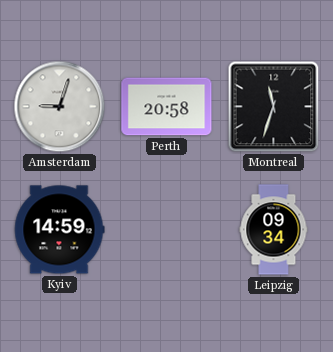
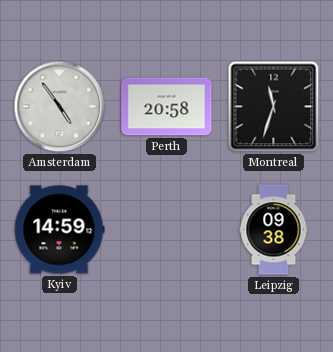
Amsterdam: 9:03 -> 4:54 (60, 107)
Leipzig: 09:34 -> 09:38 (274, 230)
